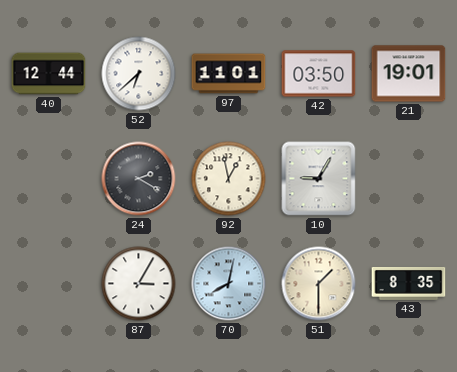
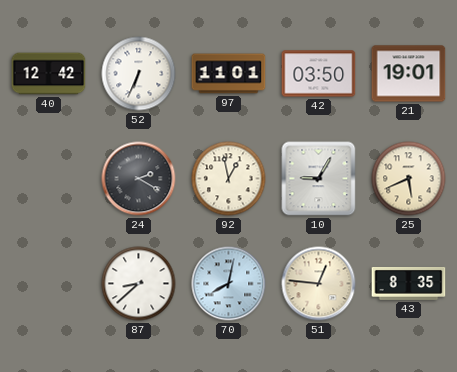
40: 12:44 -> 12:42 (49, 74)
52: 6:38 -> 6:34 (139, 74)
25: none -> 5:41 (409, 179)
87: 3:05 -> 8:38 (139, 284)
51: 1:30 -> 12:46 (319, 284)
